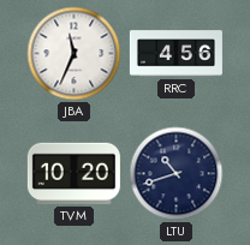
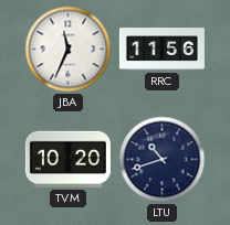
RRC: 4:56 -> 11:56 (161, 50)
